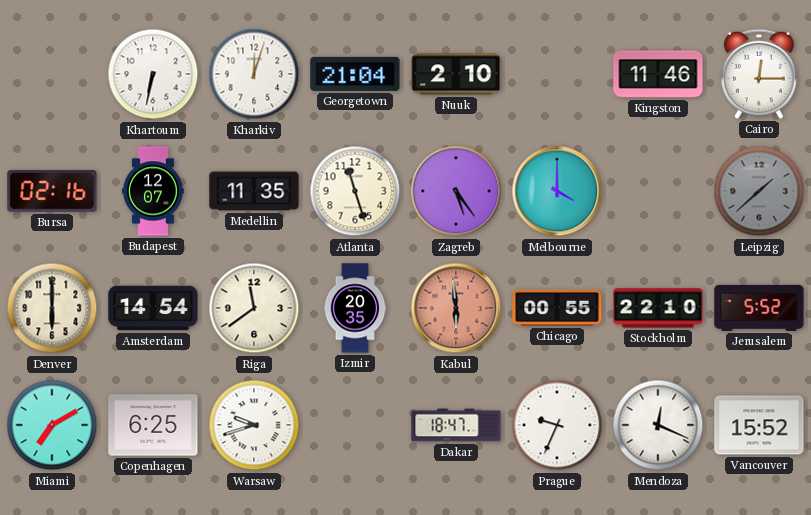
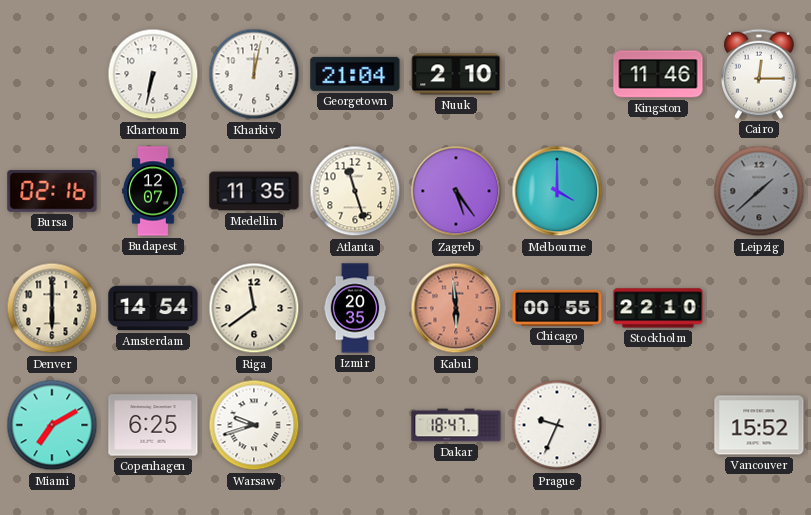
Kharkiv: 12:03 -> 12:02 (254, 74)
Jerusalem: 5:52 -> none (759, 308)
Mendoza: 12:19 -> none (658, 425)
